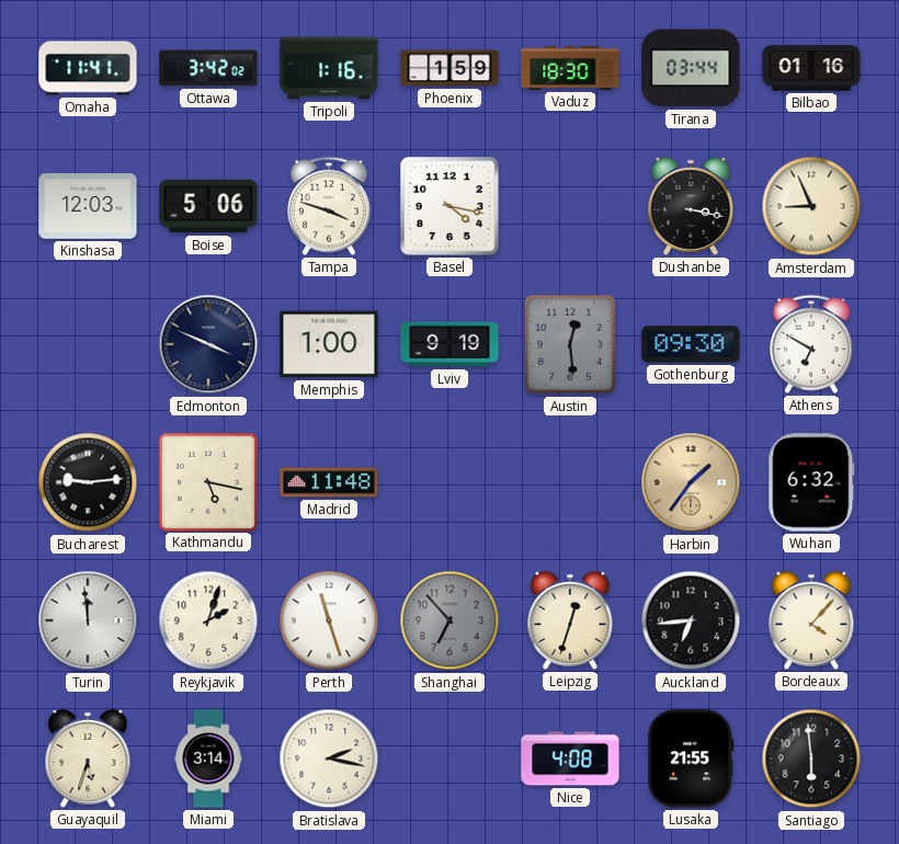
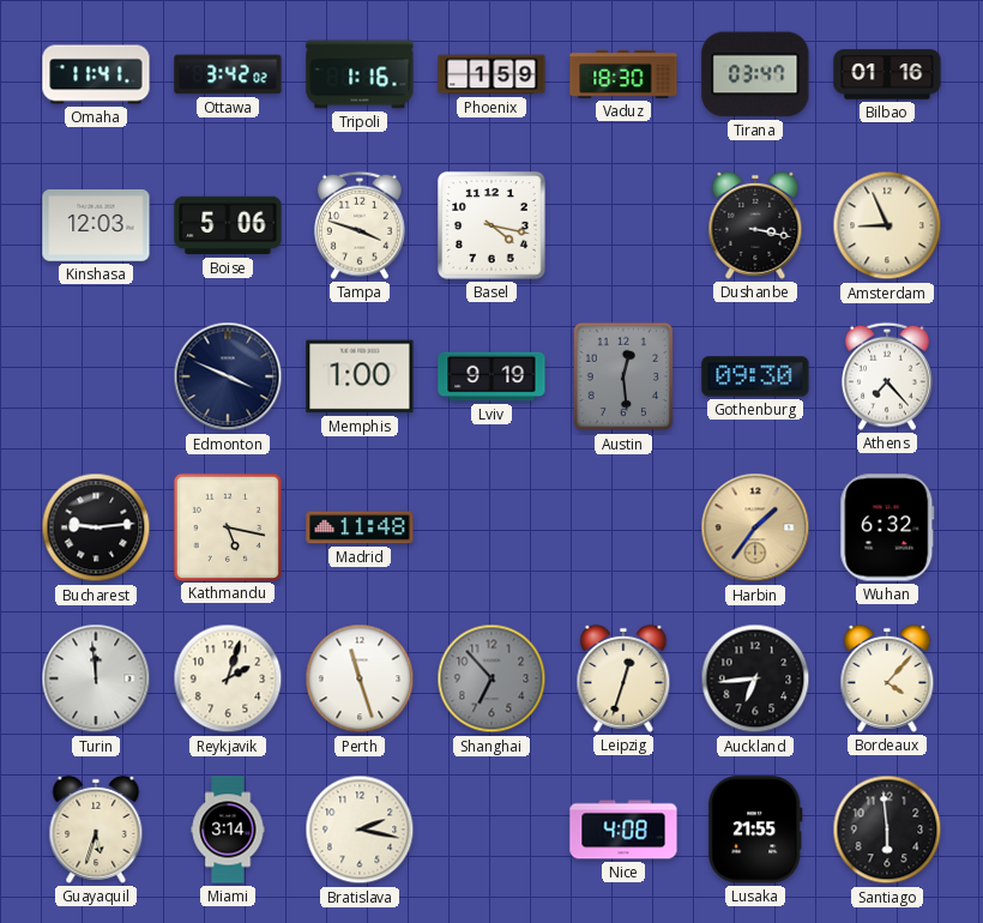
Tirana: 03:44 -> 03:47 (755, 74)
Athens: 6:50 -> 7:23 (887, 376)
